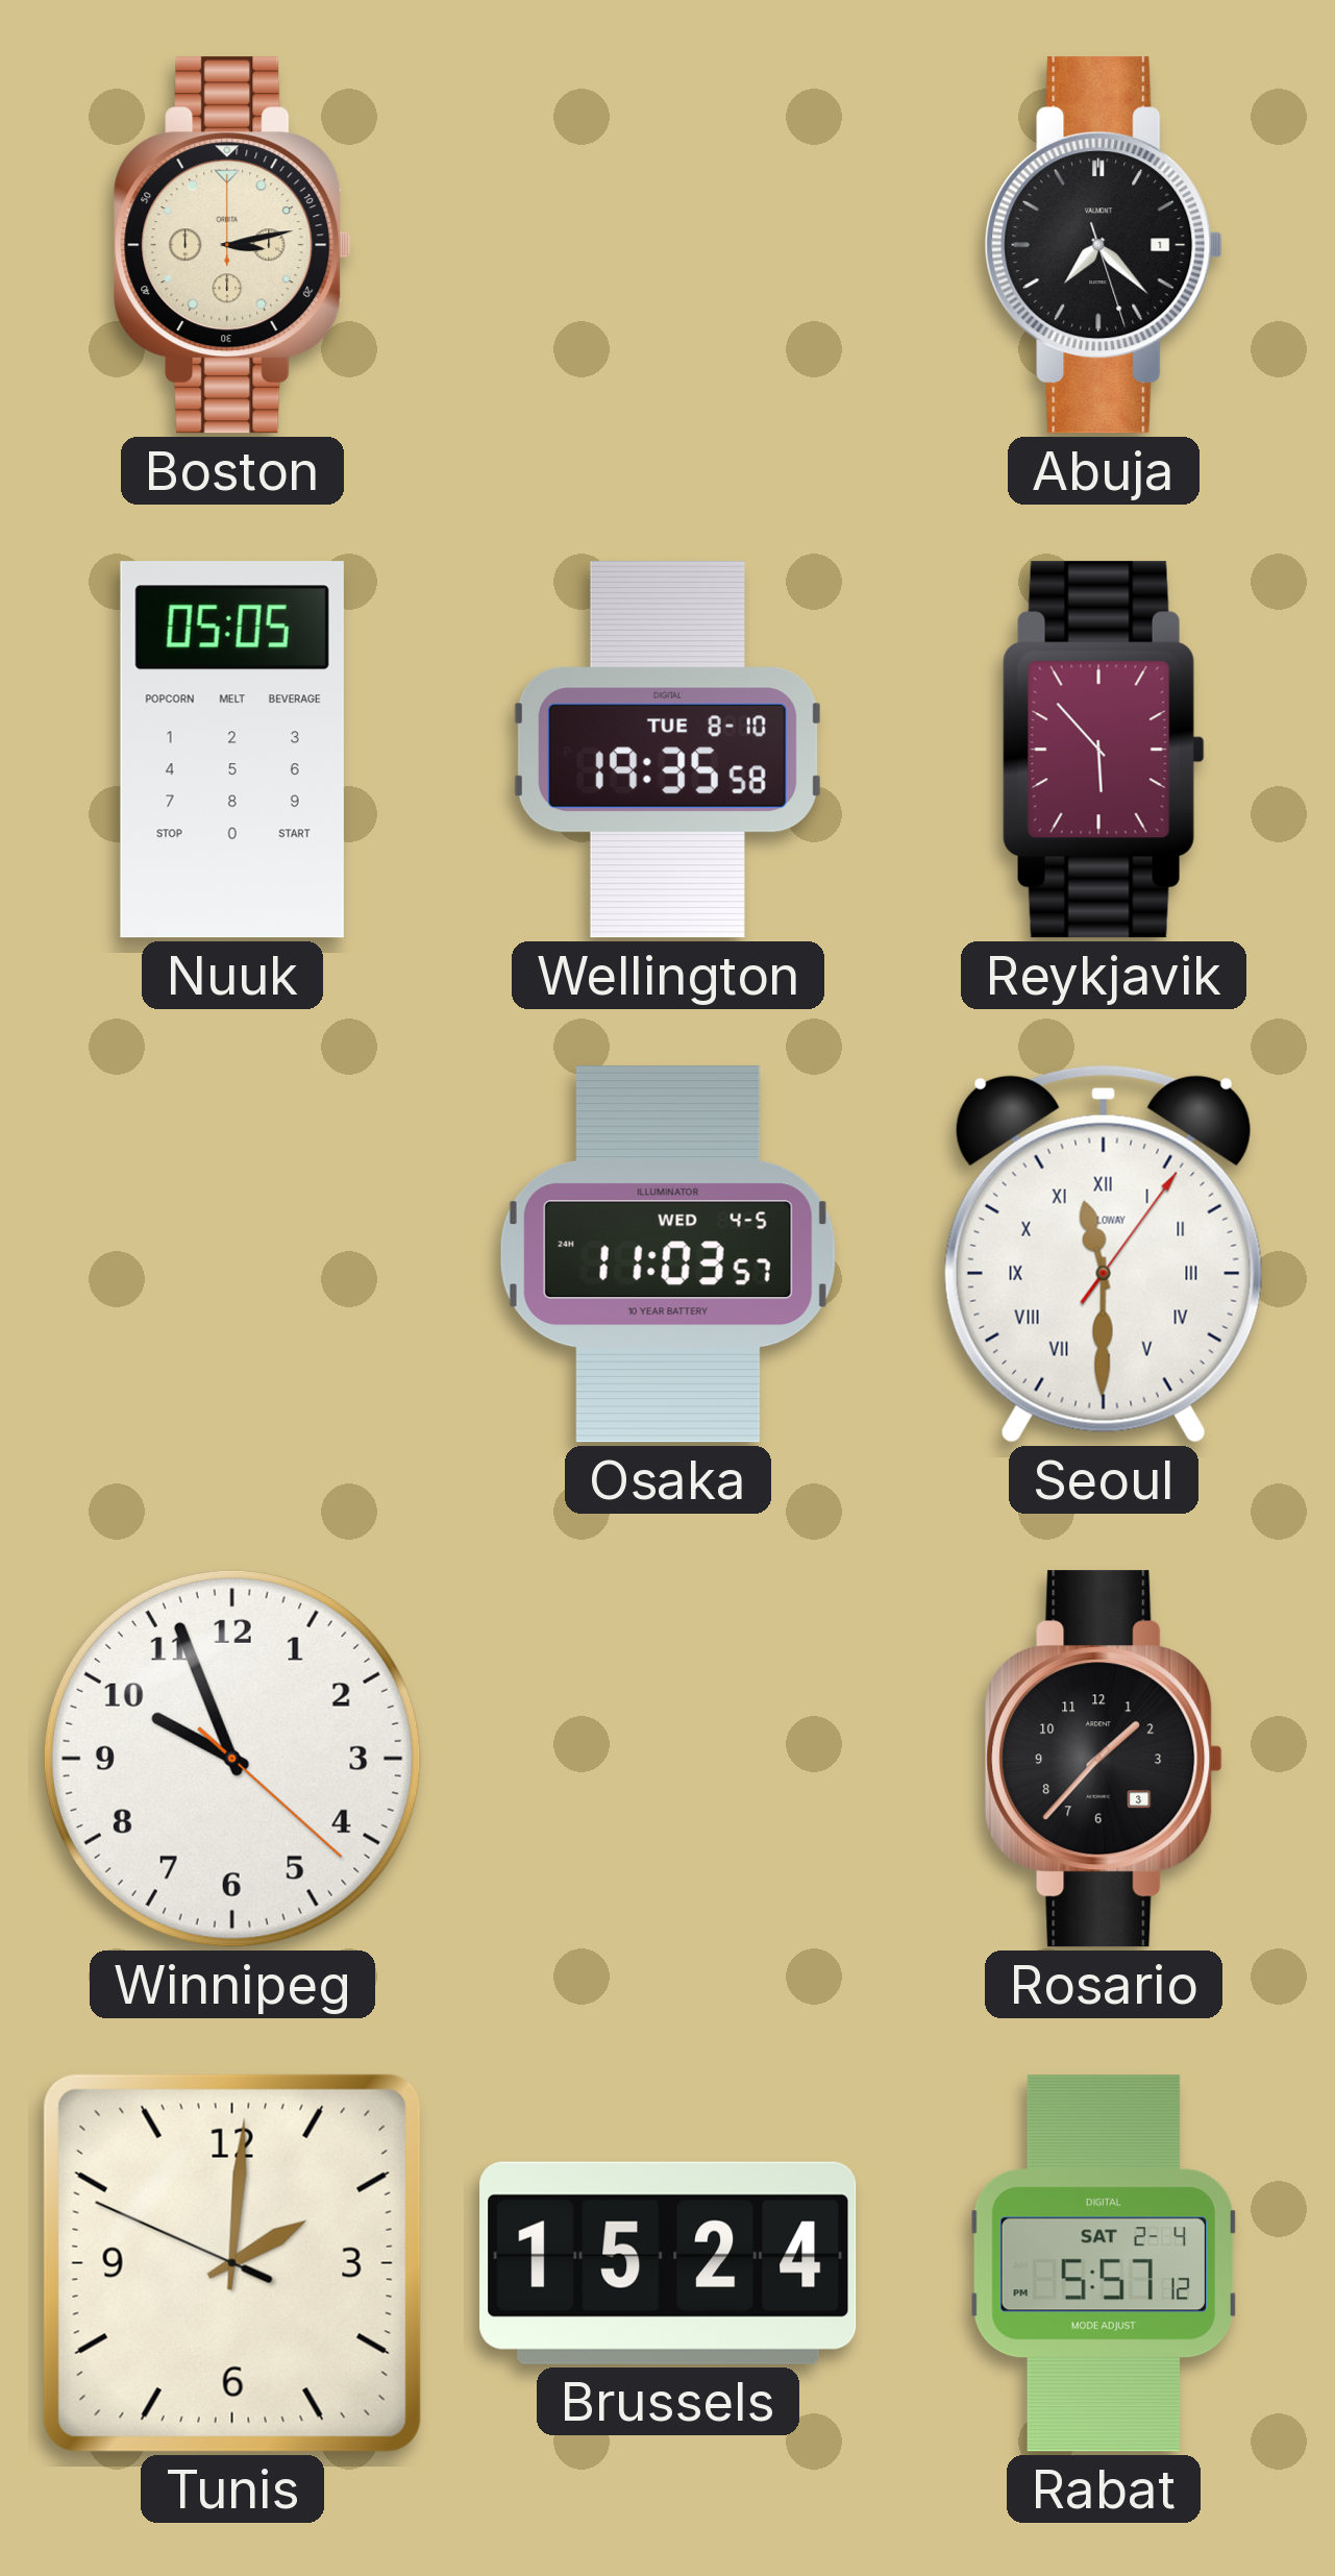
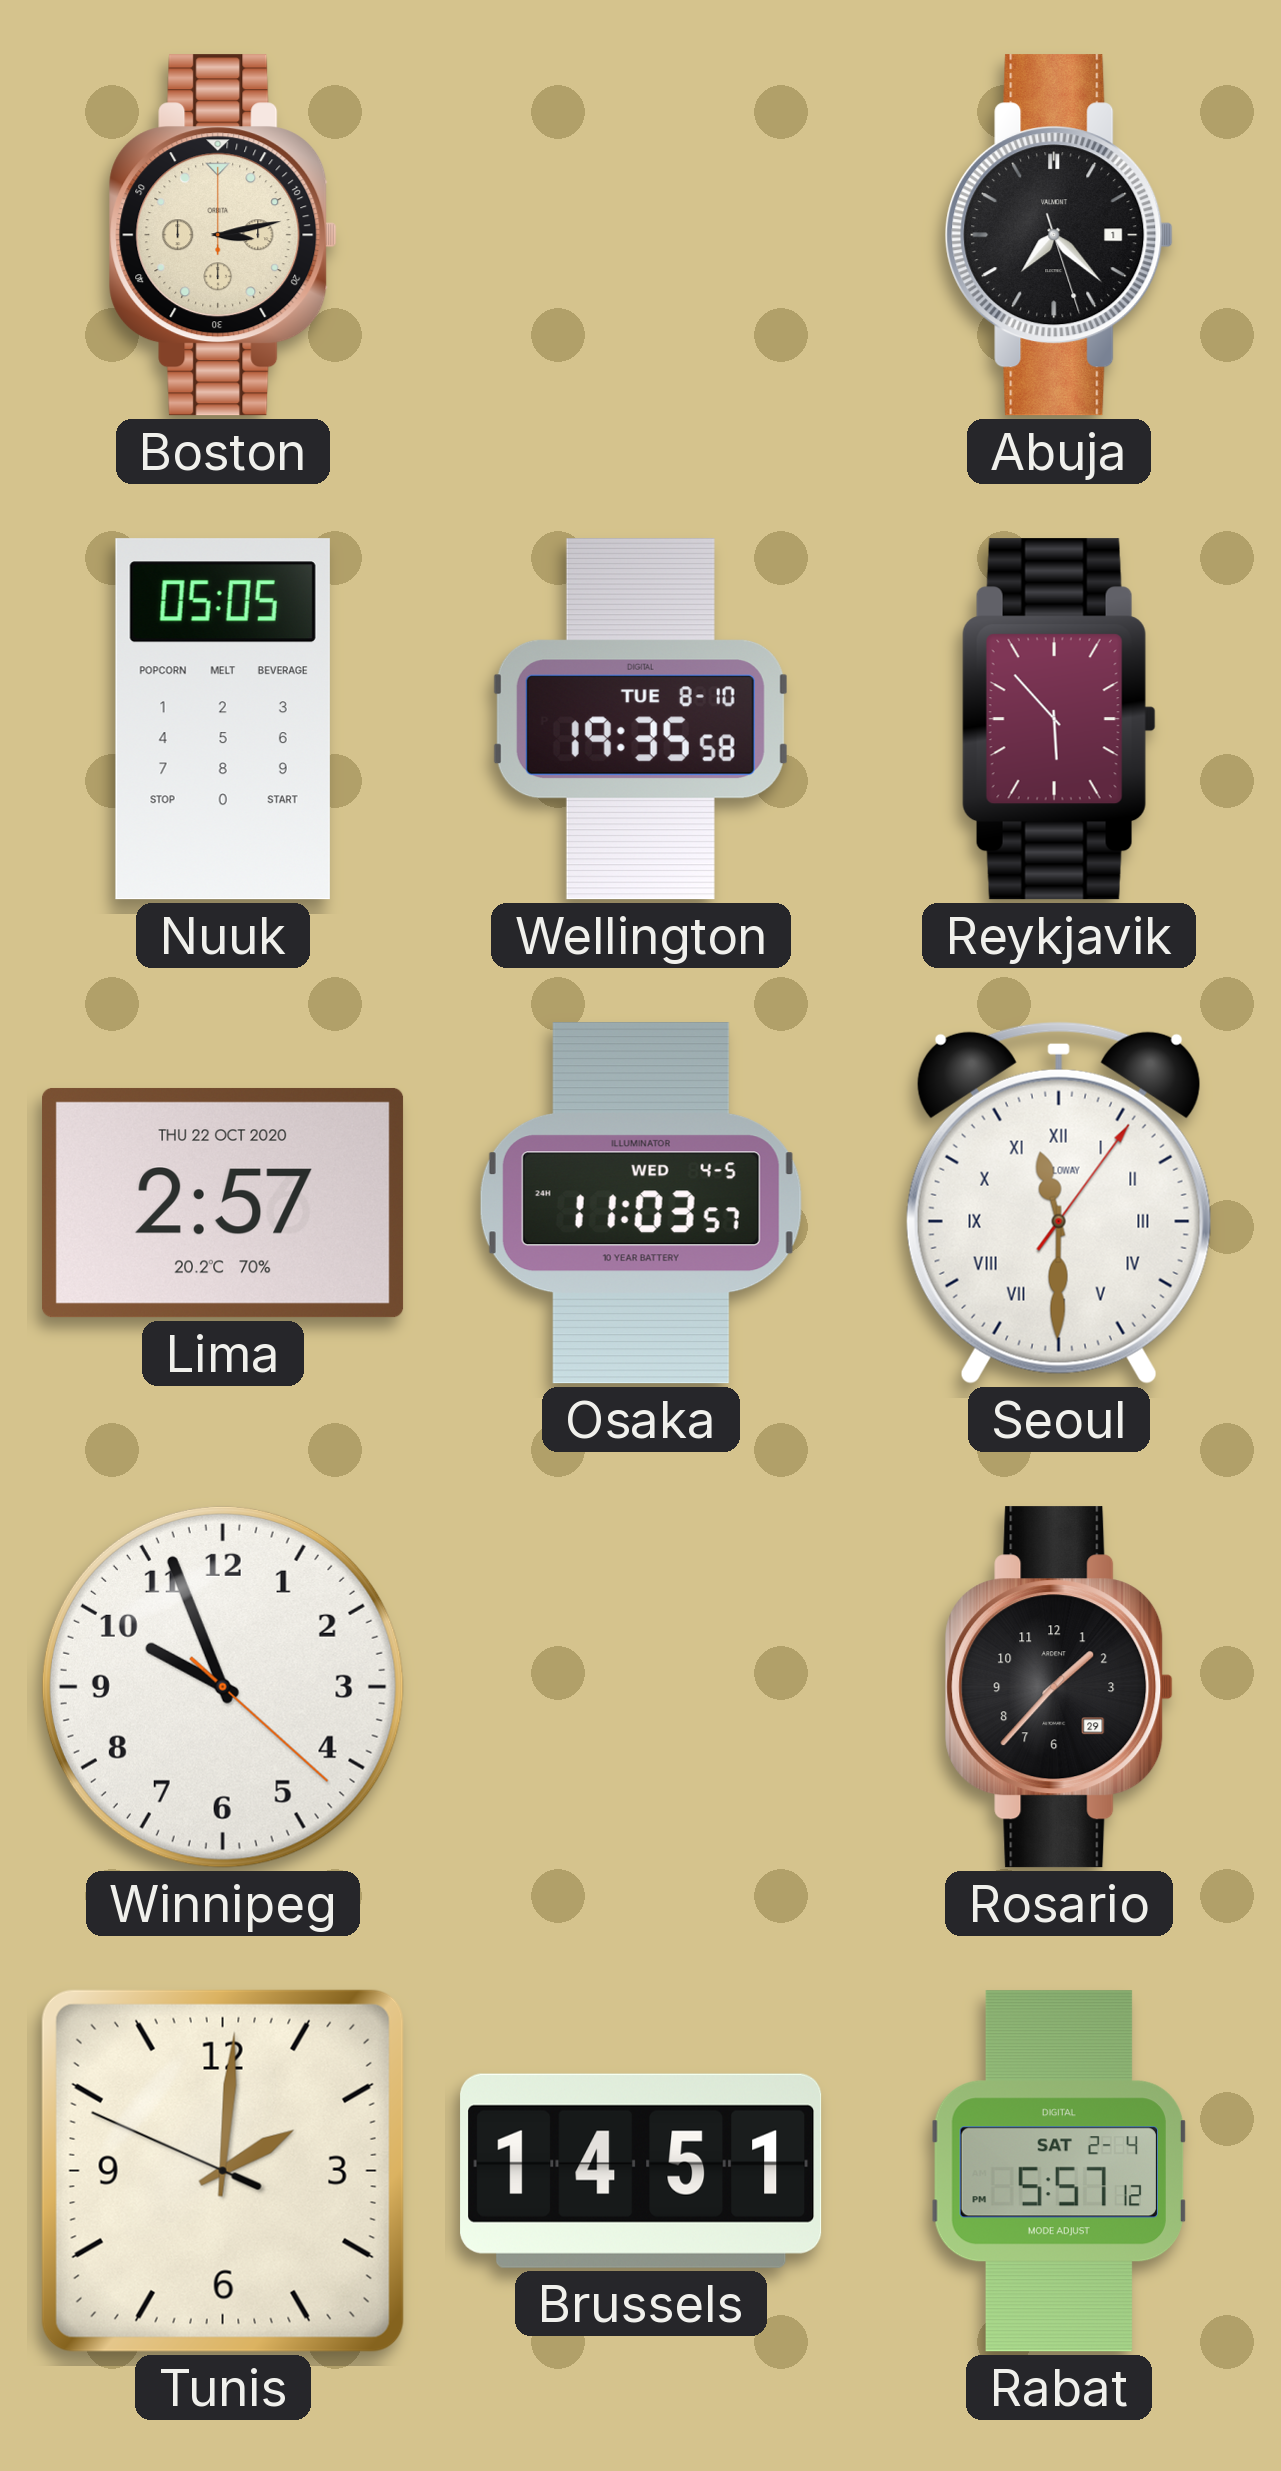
Lima: none -> 2:57 (223, 1203)
Rosario date: 3 -> 29 (1059, 1687)
Brussels: 15:24 -> 14:51 (641, 2171)
